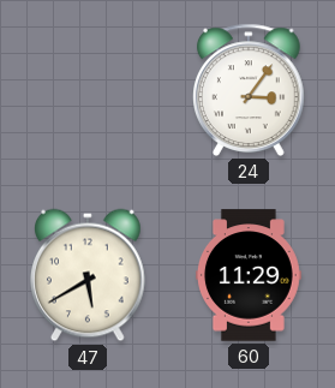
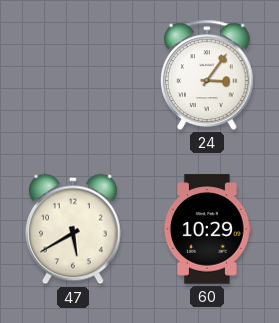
60: 11:29 -> 10:29 (207, 229)
